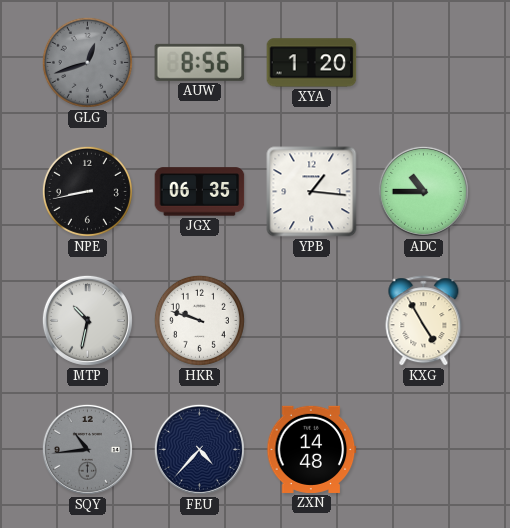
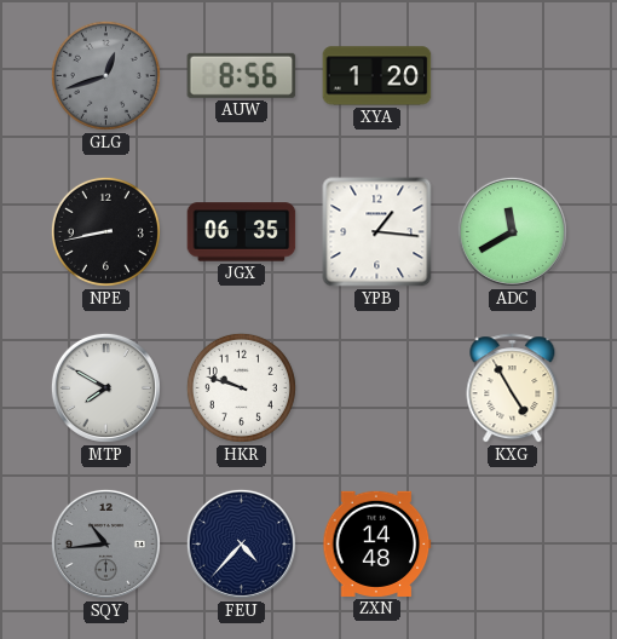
ADC: 10:45 -> 11:40 (512, 231)
MTP: 10:32 -> 7:50 (105, 387)
